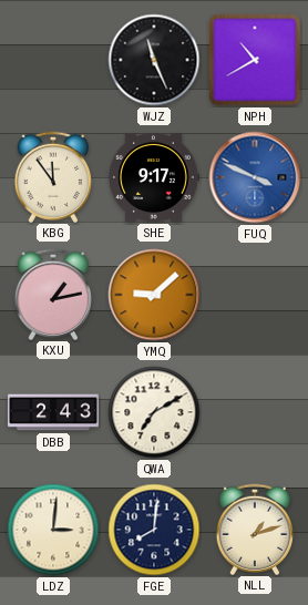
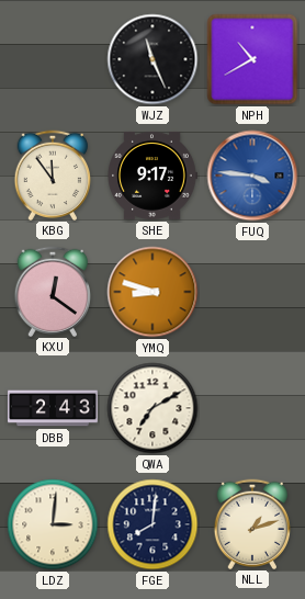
FUQ: 3:49 -> 3:46 (252, 176)
KXU: 1:13 -> 12:21 (52, 291)
YMQ: 9:08 -> 8:48 (152, 292)
